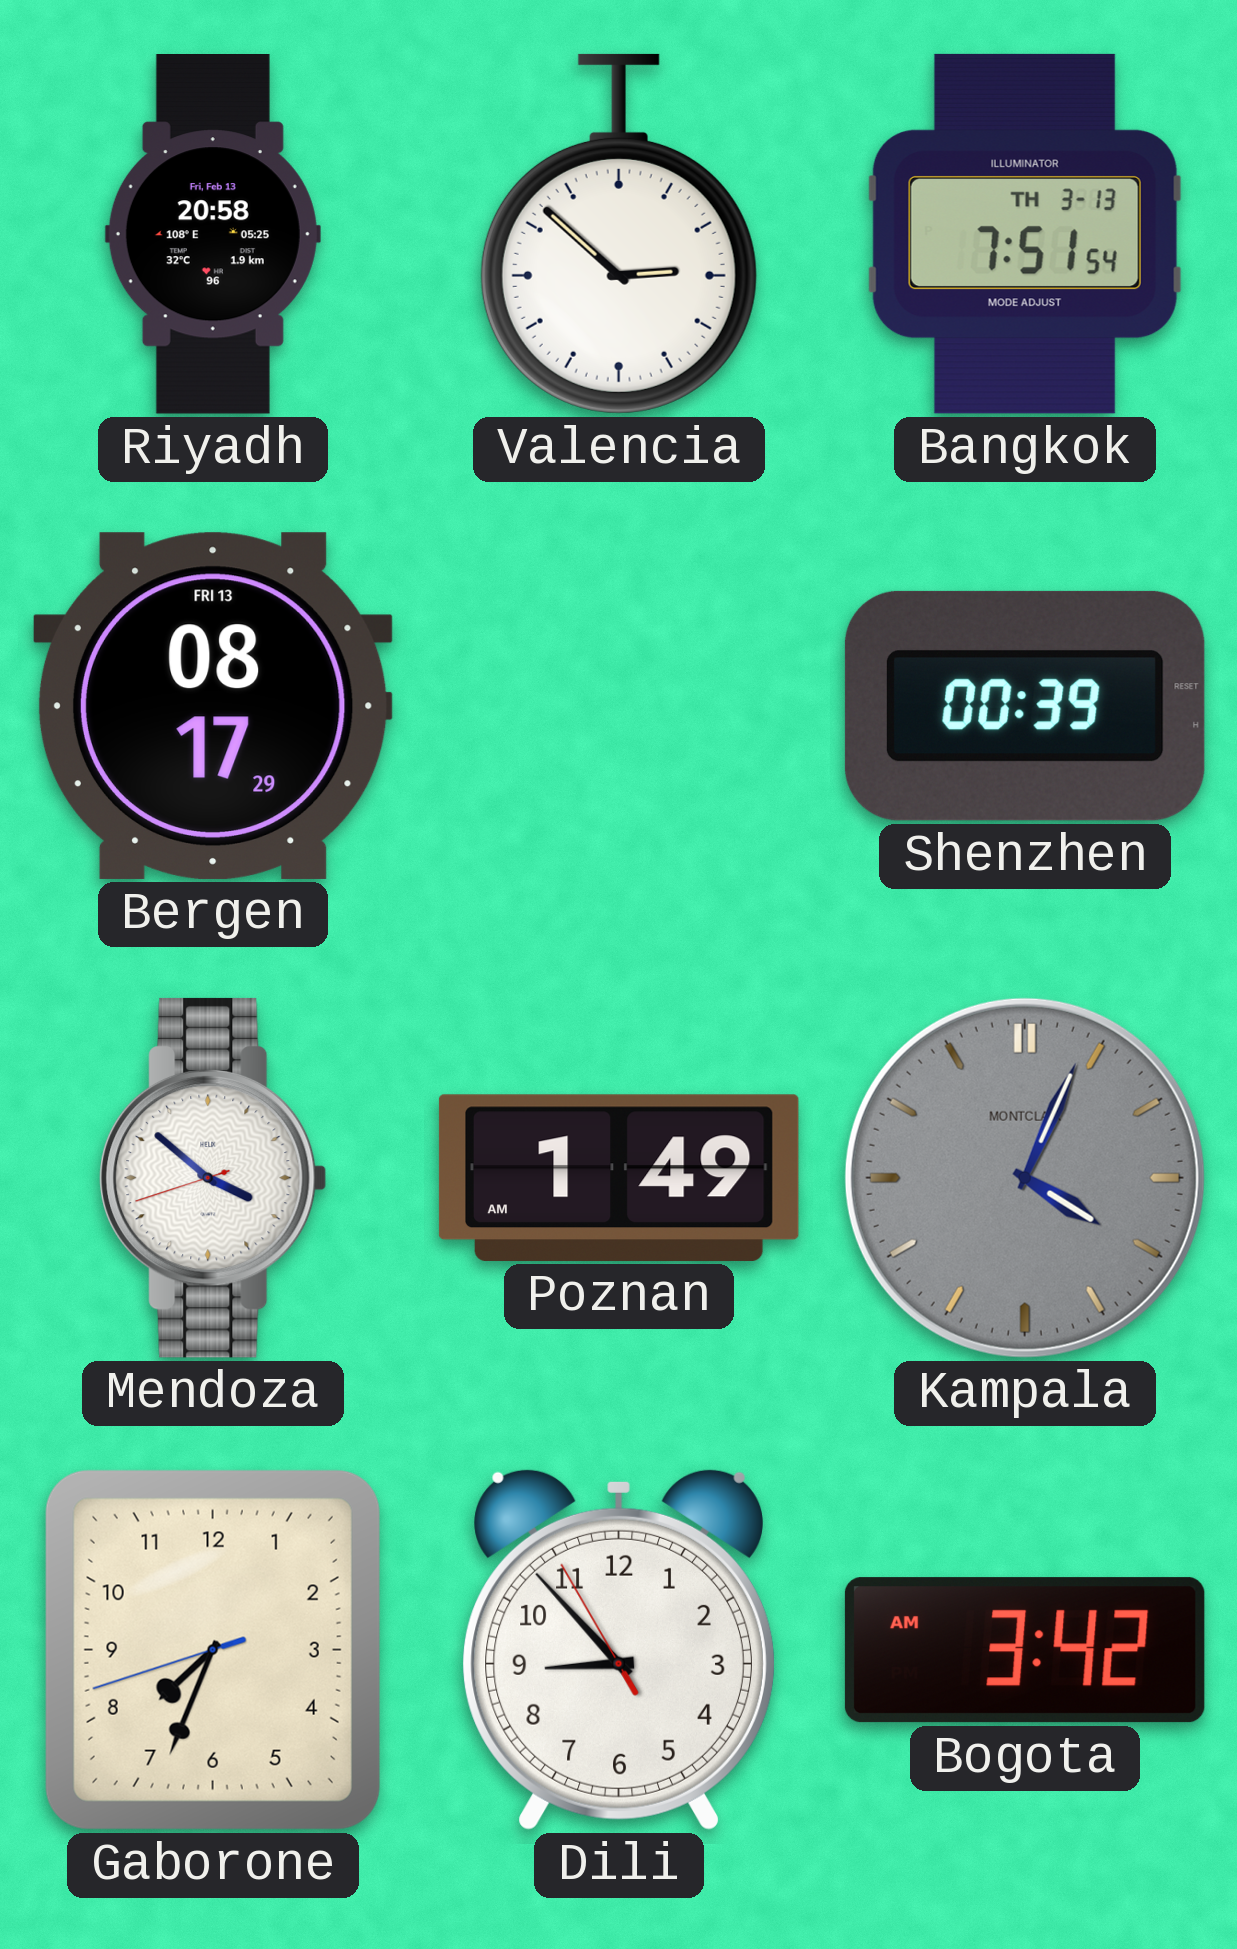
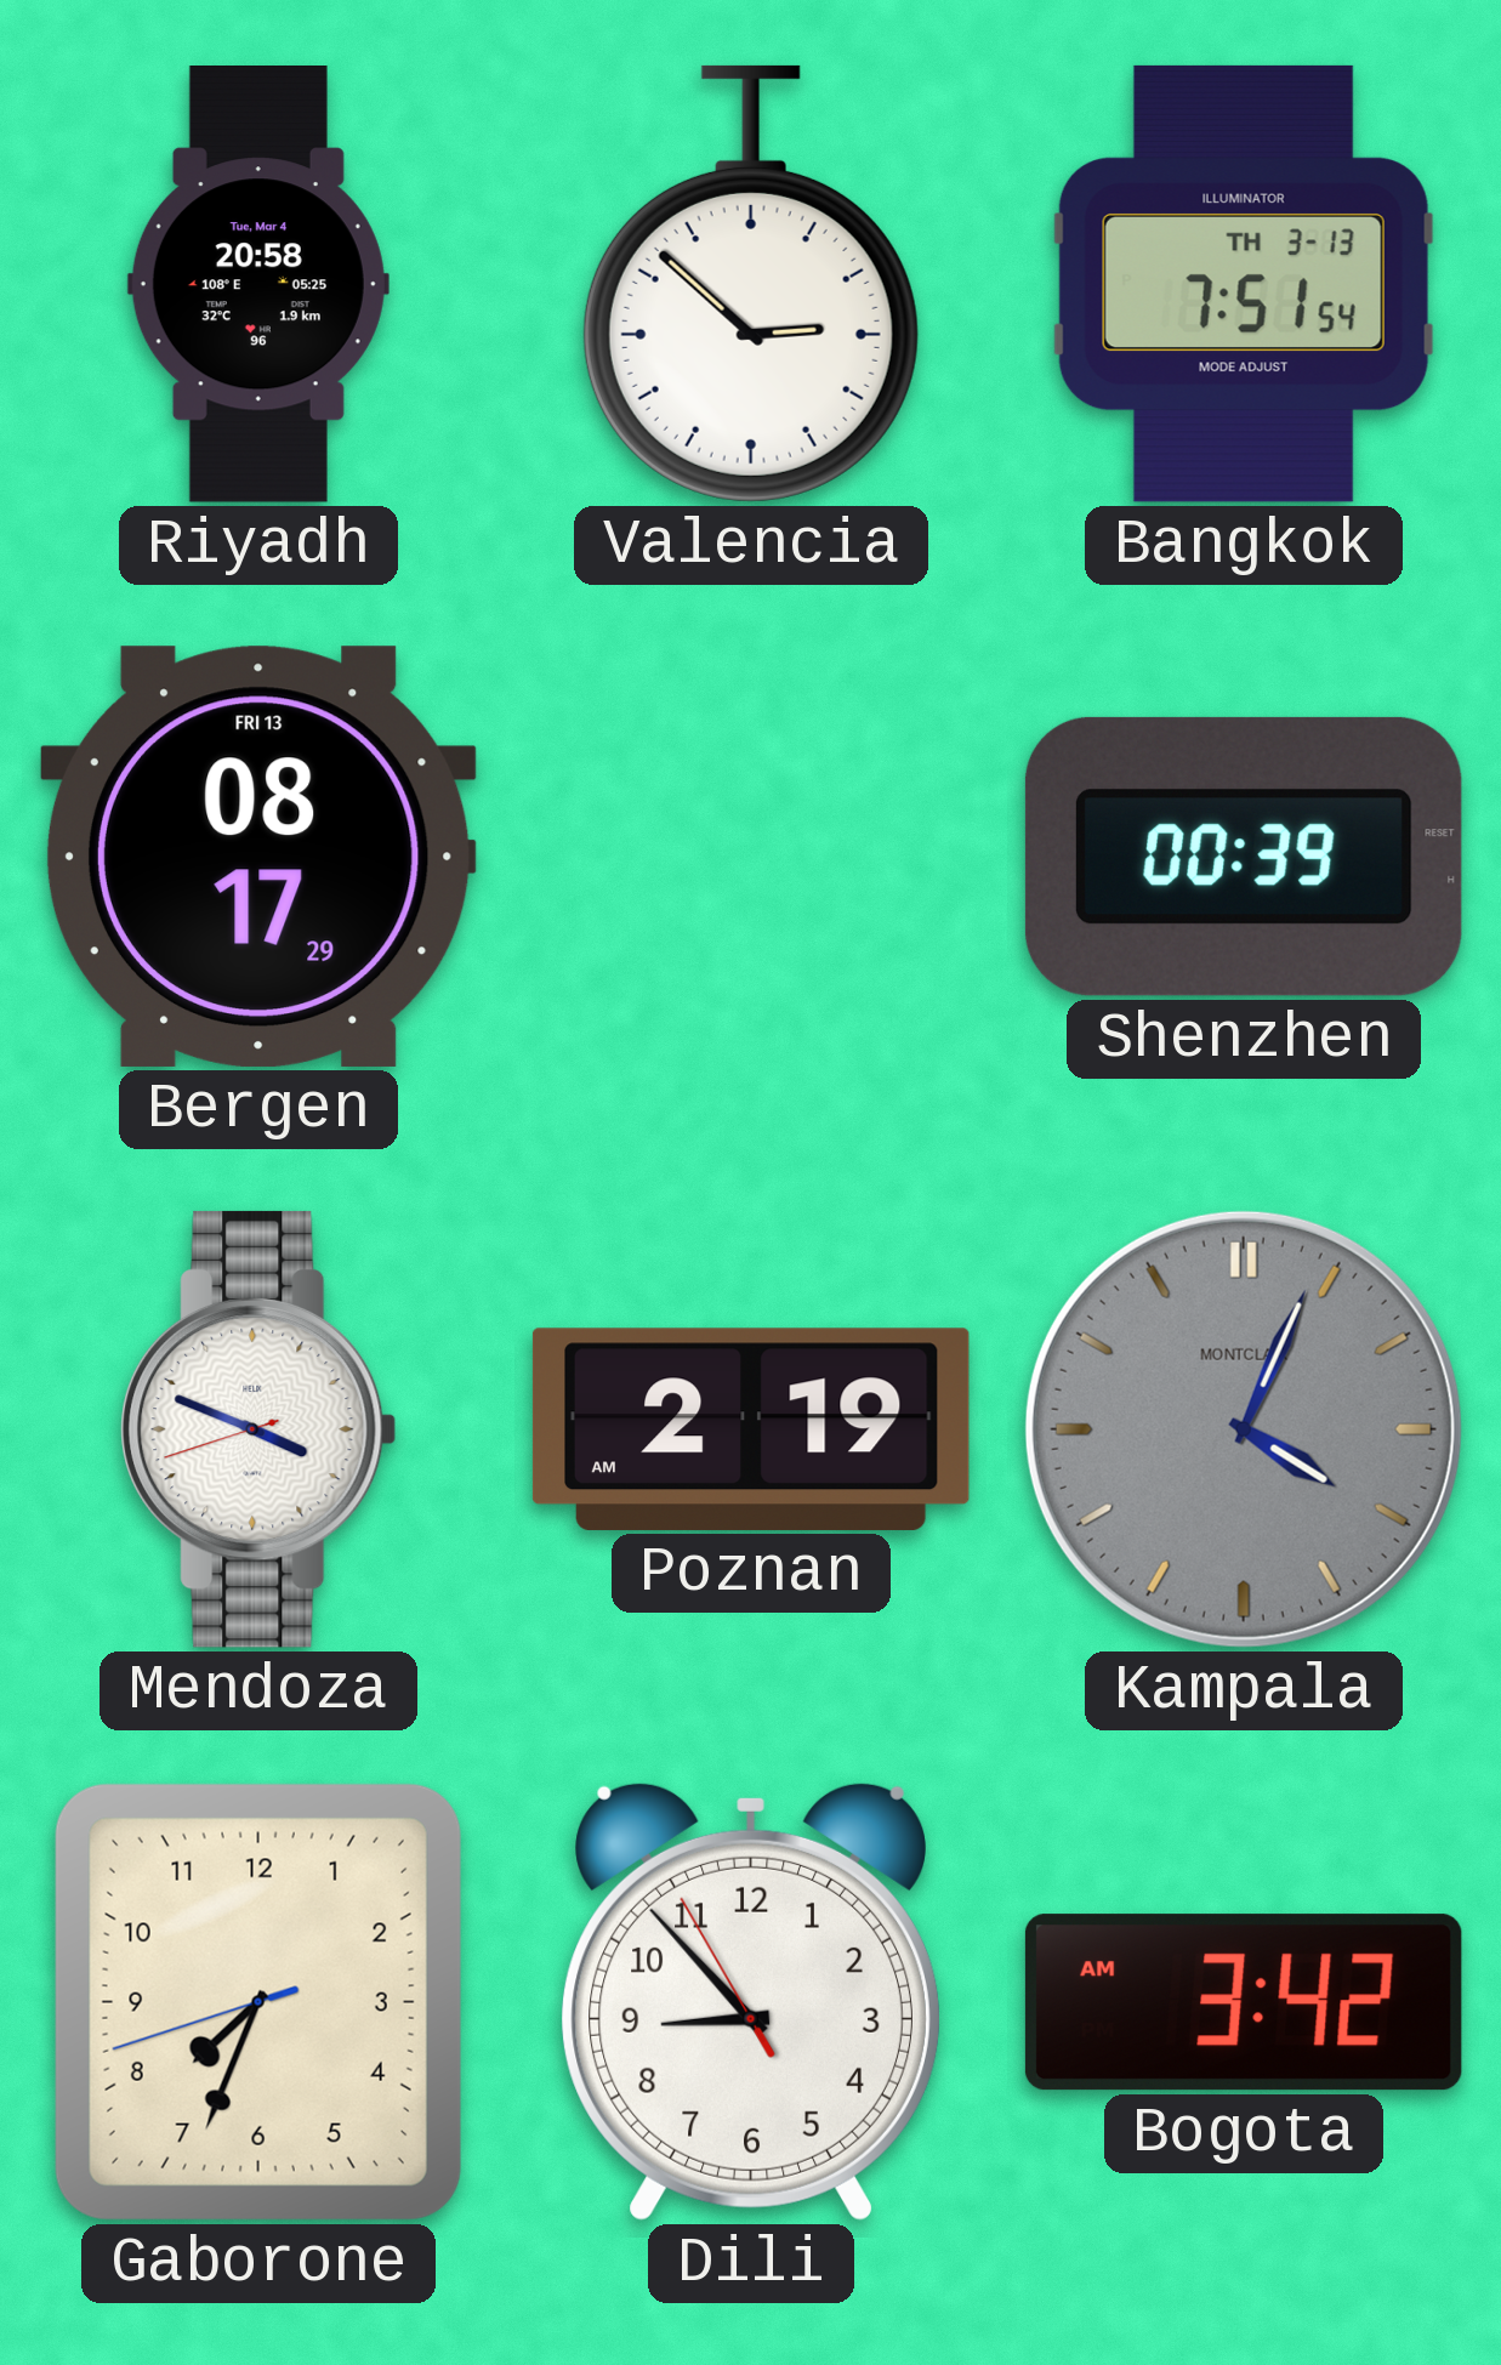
Riyadh date: Fri, Feb 13 -> Tue, Mar 4 (258, 285)
Mendoza: 3:51 -> 3:48 (258, 1429)
Poznan: 1:49 -> 2:19 (751, 1429)
